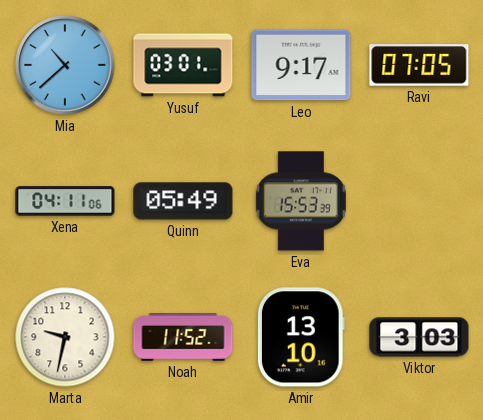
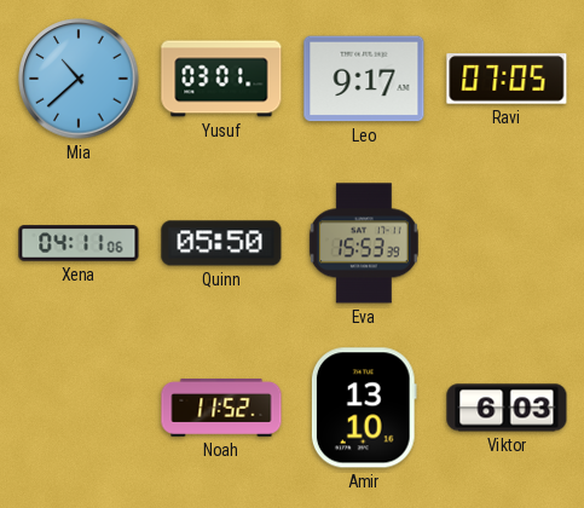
Quinn: 05:49 -> 05:50 (221, 243)
Marta: 9:32 -> none (65, 337)
Viktor: 3:03 -> 6:03 (507, 408)
